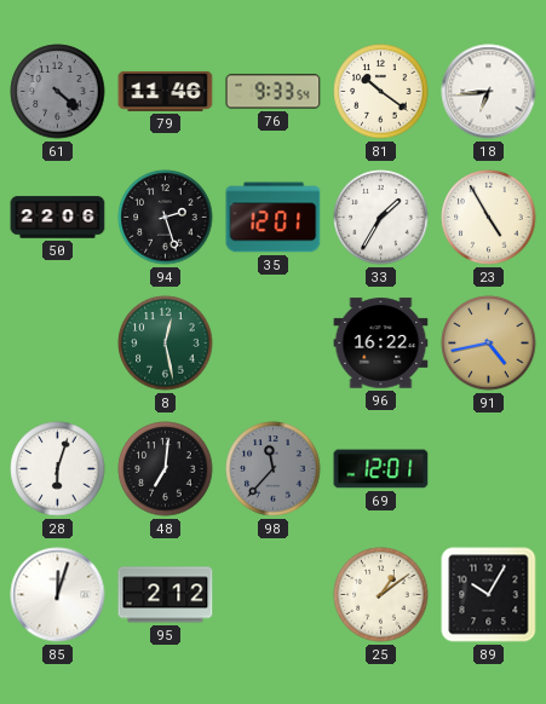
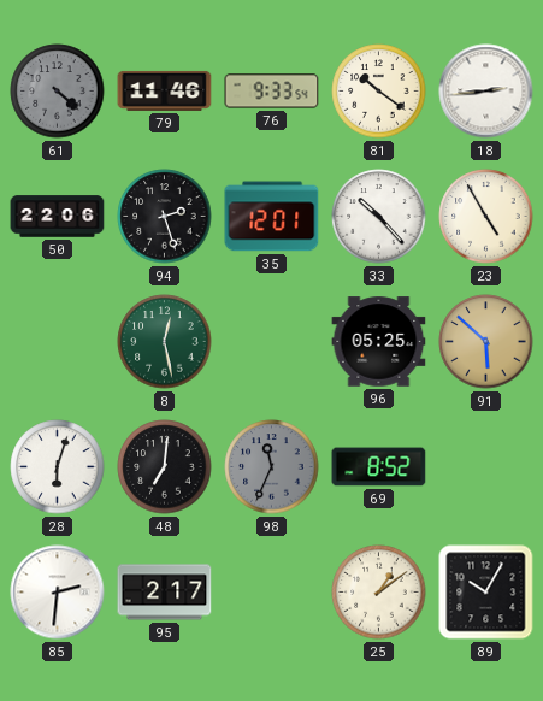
18: 6:44 -> 2:44 (486, 92)
33: 1:35 -> 10:23 (379, 217)
96: 16:22 -> 05:25 (379, 342)
91: 4:43 -> 5:52 (486, 342)
98: 11:37 -> 11:34 (272, 467)
69: 12:01 -> 8:52 (379, 467)
85: 12:03 -> 2:31 (58, 593)
95: 2:12 -> 2:17 (165, 593)
